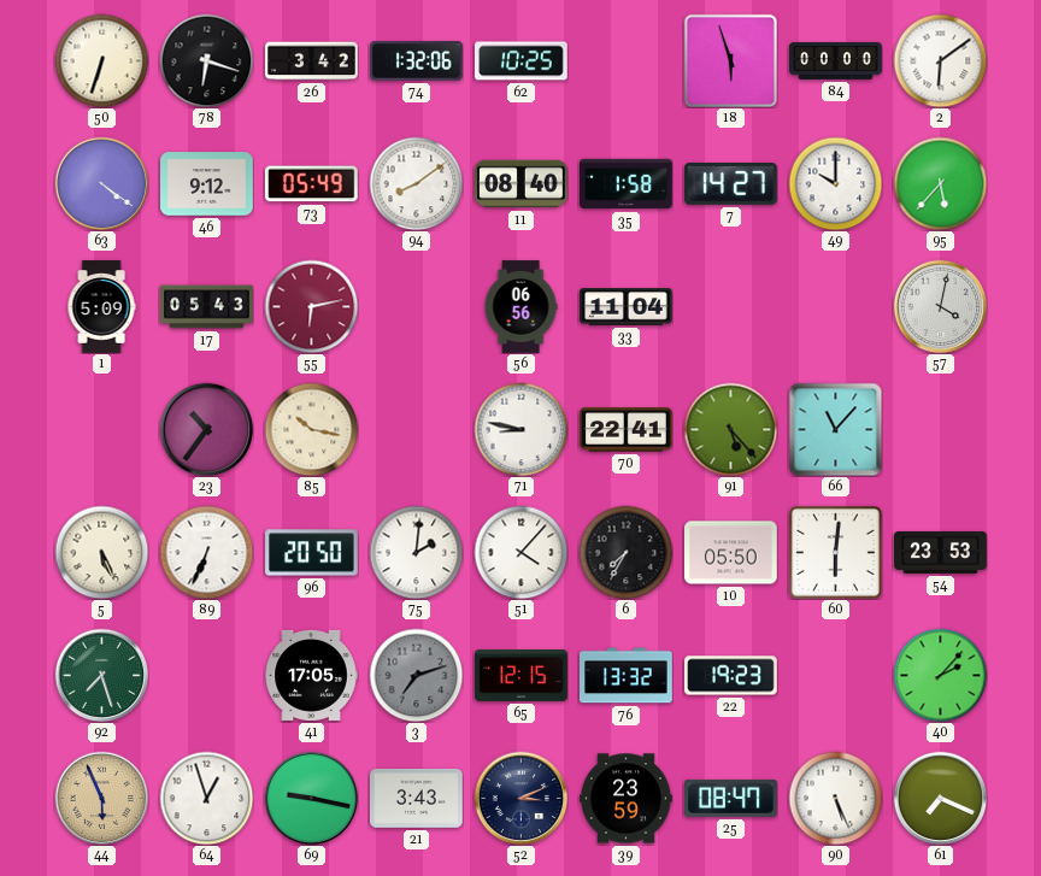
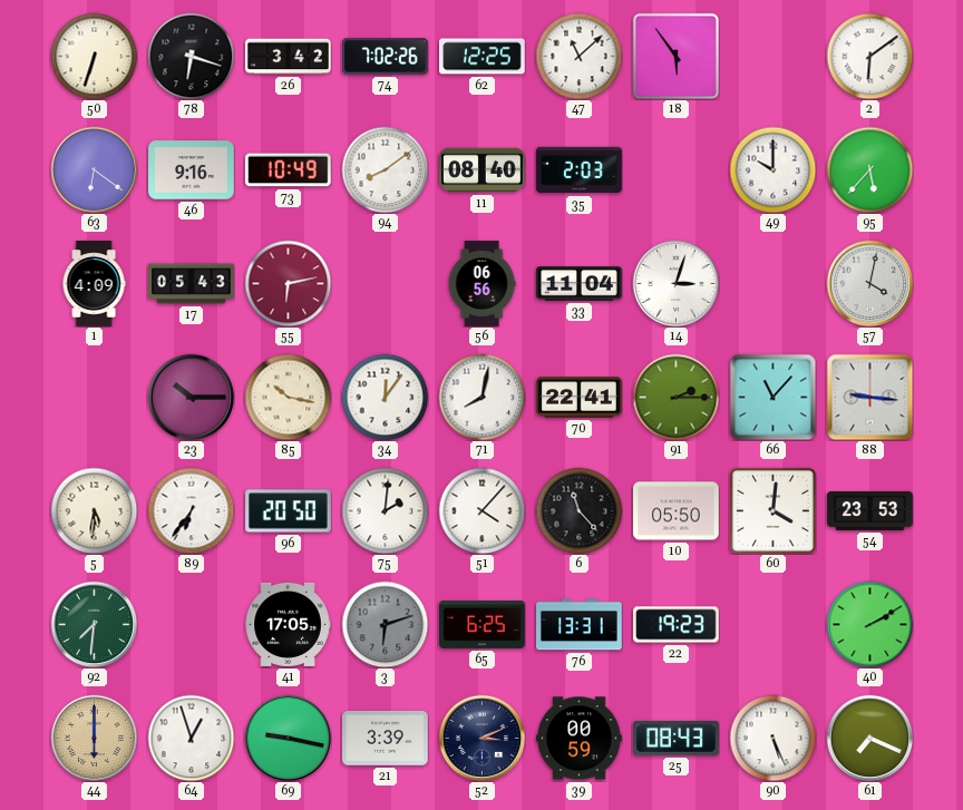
74: 1:32 -> 7:02 (386, 57)
62: 10:25 -> 12:25 (483, 57)
47: none -> 11:08 (578, 56)
18: 5:57 -> 5:54 (675, 56)
84: 00:00 -> none (836, 61)
63: 4:21 -> 6:21 (94, 169)
46: 9:12 -> 9:16 (192, 170)
73: 05:49 -> 10:49 (288, 170)
35: 1:58 -> 2:03 (580, 170)
7: 14:27 -> none (731, 184)
1: 5:09 -> 4:09 (94, 284)
14: none -> 3:03 (675, 283)
23: 10:36 -> 10:15 (191, 397)
34: none -> 12:06 (385, 397)
71: 8:47 -> 8:02 (481, 397)
91: 5:23 -> 2:15 (675, 397)
88: none -> 9:16 (869, 397)
5: 5:26 -> 5:31 (94, 510)
89: 6:34 -> 6:36 (191, 510)
6: 7:35 -> 11:23 (578, 510)
60: 6:01 -> 4:01 (772, 510)
92: 7:27 -> 7:31 (94, 624)
3: 7:12 -> 6:12 (385, 624)
65: 12:15 -> 6:25 (483, 624)
76: 13:32 -> 13:31 (580, 625)
40: 2:07 -> 2:10 (869, 624)
44: 5:56 -> 6:00 (94, 738)
21: 3:43 -> 3:39 (386, 739)
39: 23:59 -> 00:59 (580, 739)
25: 08:47 -> 08:43 (677, 738)
